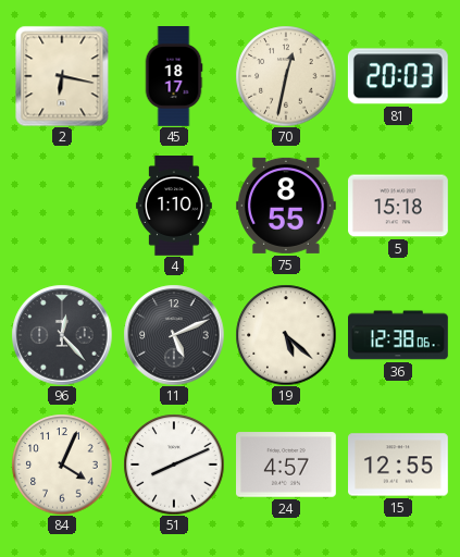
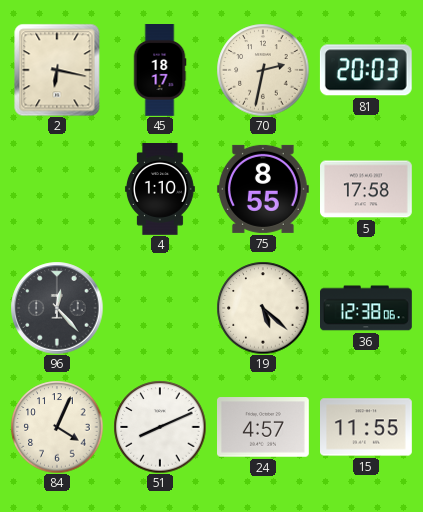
70: 12:32 -> 2:32 (263, 70)
5: 15:18 -> 17:58 (367, 189)
11: 5:11 -> none (174, 335)
15: 12:55 -> 11:55 (367, 427)
